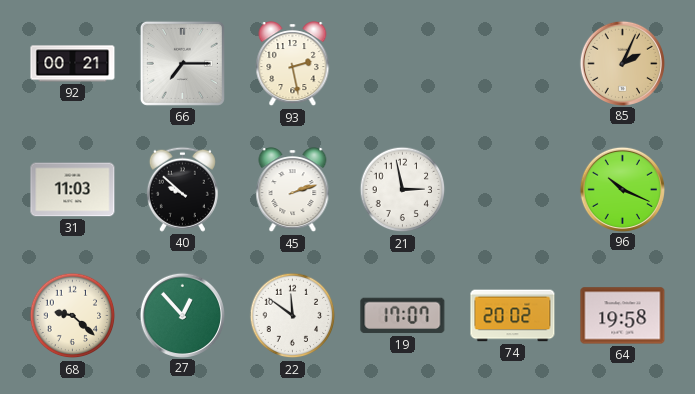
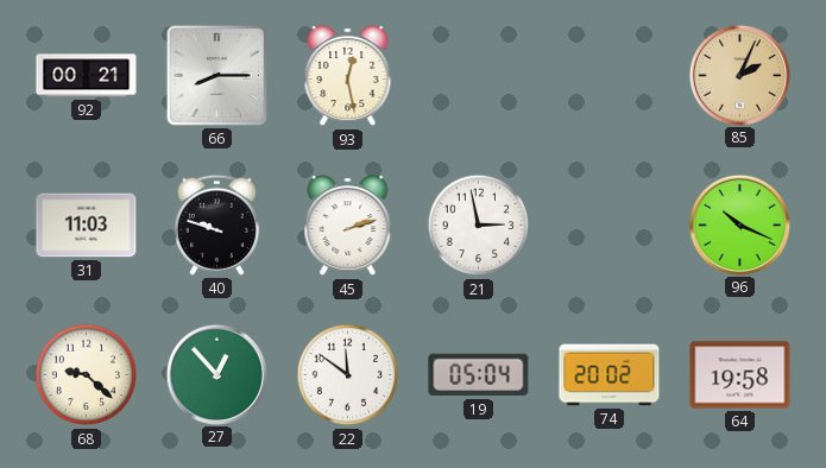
66: 7:15 -> 8:15 (216, 75)
93: 2:28 -> 12:28 (348, 76)
40: 9:52 -> 9:48 (216, 224)
19: 17:07 -> 05:04 (479, 375)
